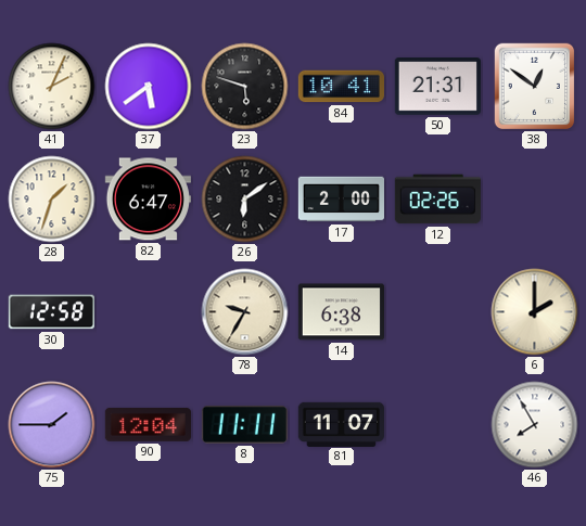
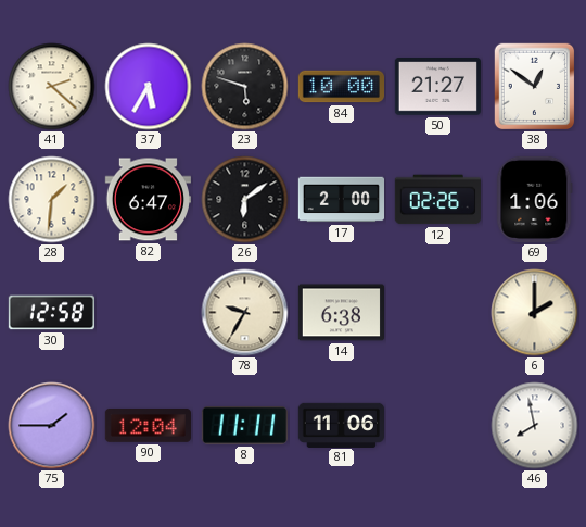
41: 2:04 -> 2:22 (52, 87)
37: 5:39 -> 5:35 (149, 87)
84: 10:41 -> 10:00 (341, 87)
50: 21:31 -> 21:27 (437, 87)
28: 1:33 -> 1:31 (52, 200)
69: none -> 1:06 (535, 199)
81: 11:07 -> 11:06 (341, 425)
46: 7:55 -> 7:58 (535, 426)
